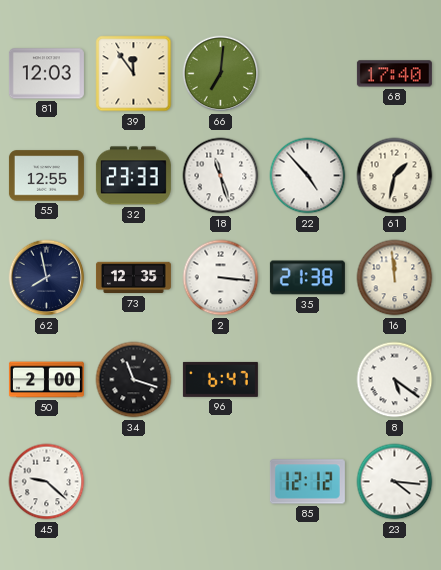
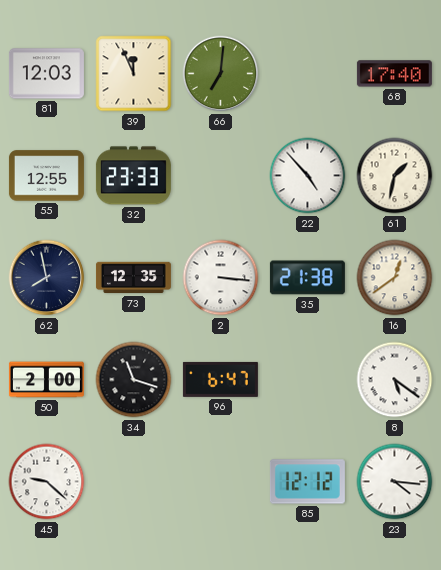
39: 11:54 -> 11:56 (134, 74)
18: 11:27 -> none (221, 176)
16: 11:59 -> 12:39 (395, 278)
